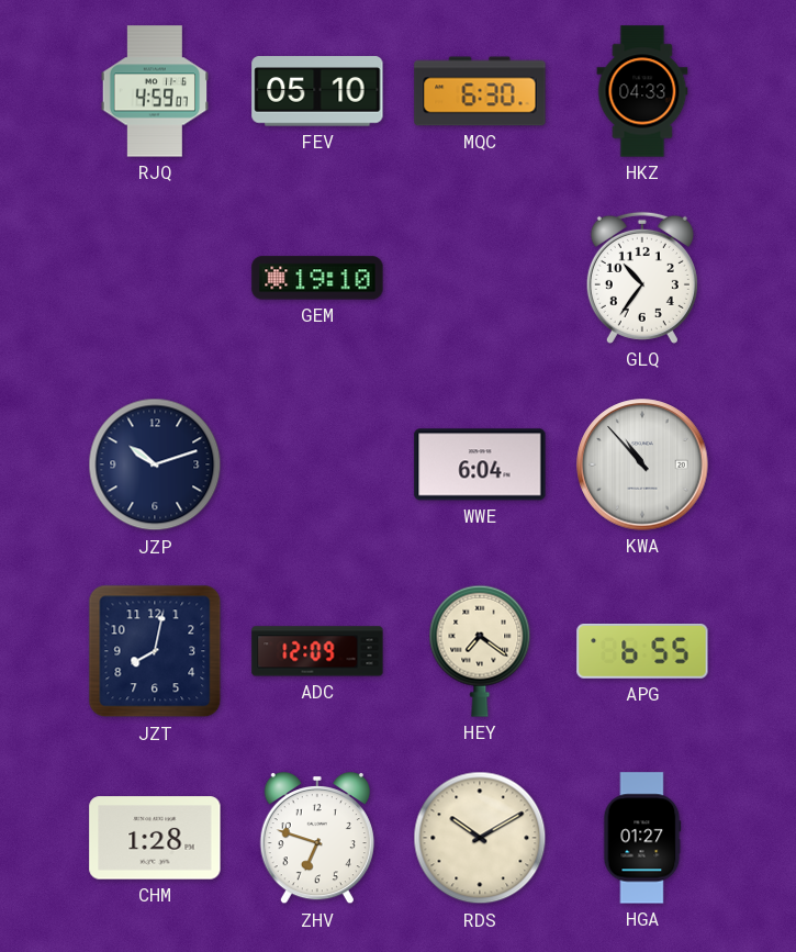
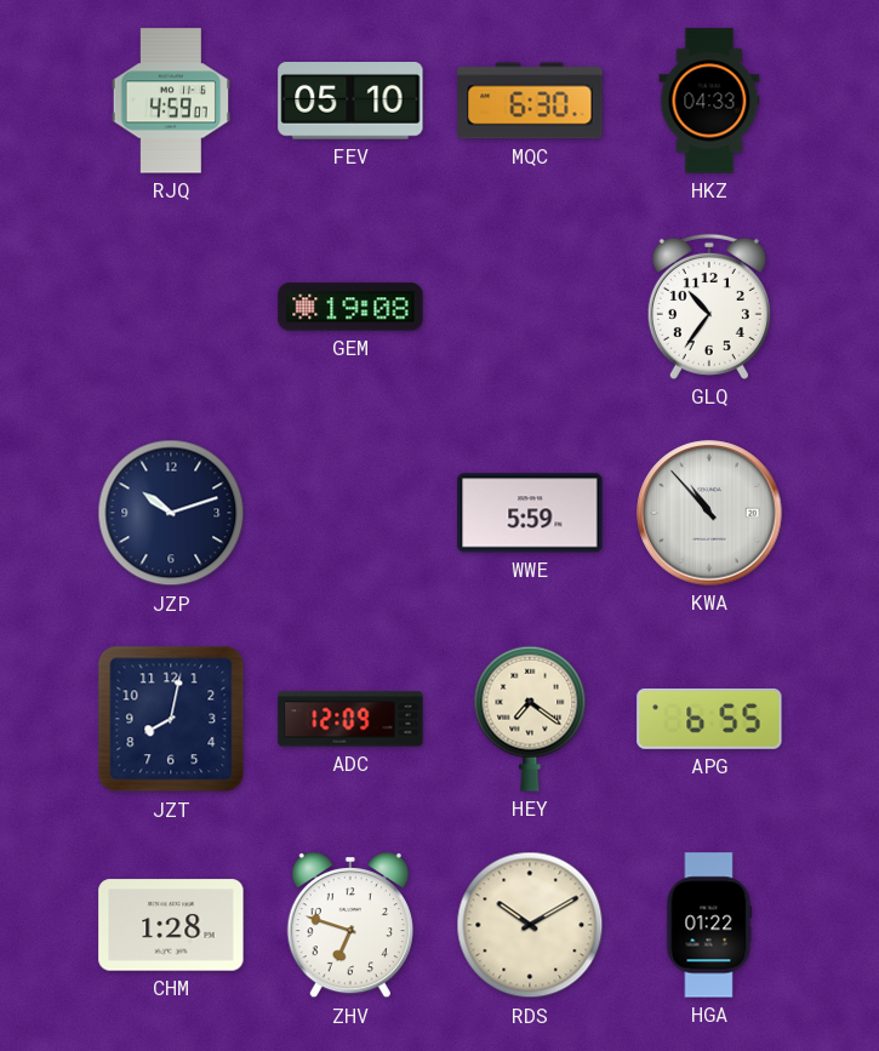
GEM: 19:10 -> 19:08 (350, 307)
WWE: 6:04 -> 5:59 (530, 513)
HGA: 01:27 -> 01:22 (709, 925)
